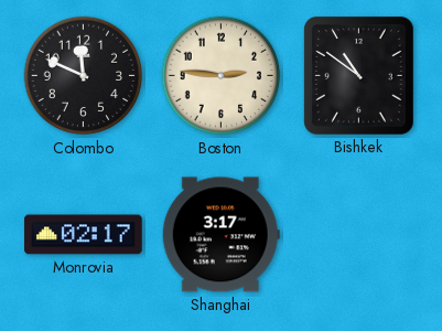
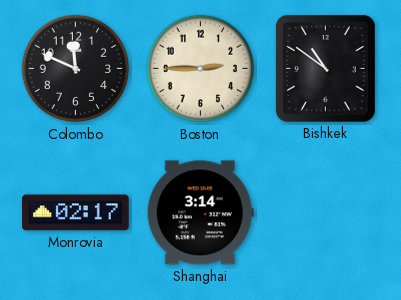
Boston: 2:46 -> 2:45 (201, 69)
Shanghai: 3:17 -> 3:14 (200, 213)
